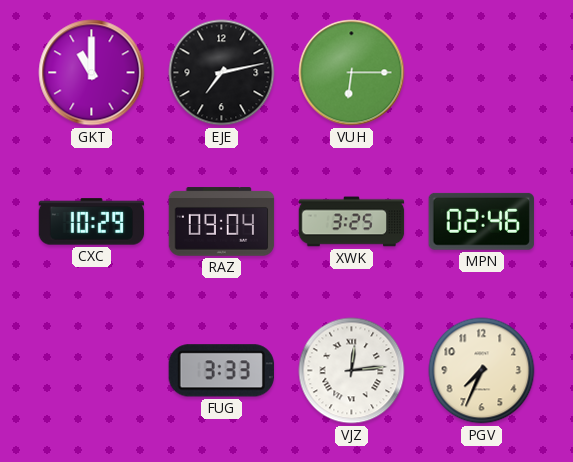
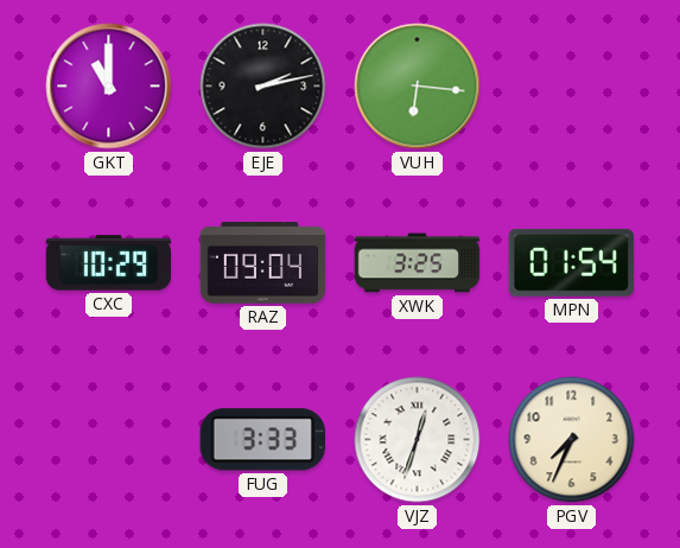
EJE: 7:13 -> 2:13 (263, 87)
VUH: 6:15 -> 6:16 (418, 87)
MPN: 02:46 -> 01:54 (571, 262)
VJZ: 12:14 -> 12:33 (418, 440)
